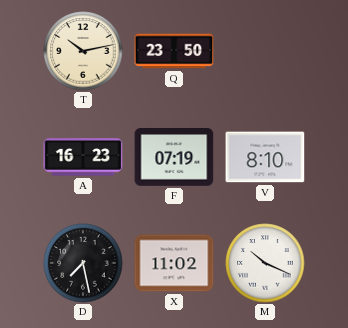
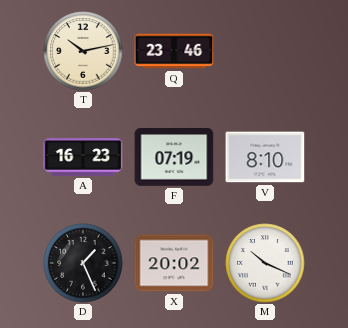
Q: 23:50 -> 23:46 (174, 51)
D: 7:28 -> 1:26 (83, 263)
X: 11:02 -> 20:02 (174, 263)
